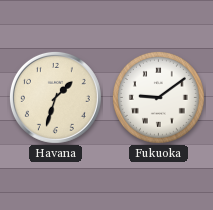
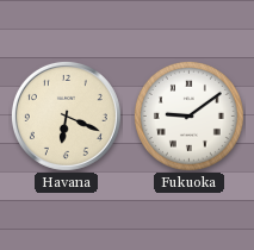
Havana: 1:33 -> 6:19 (66, 115)
